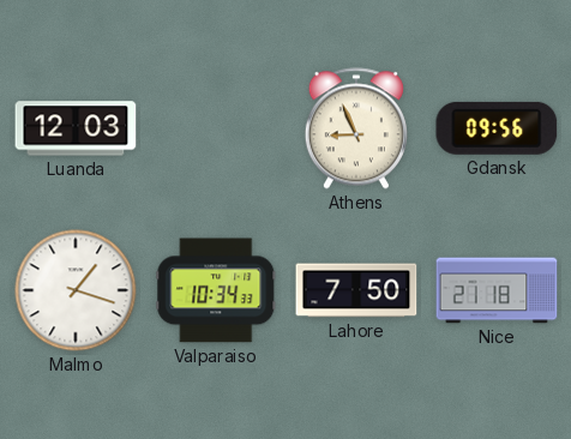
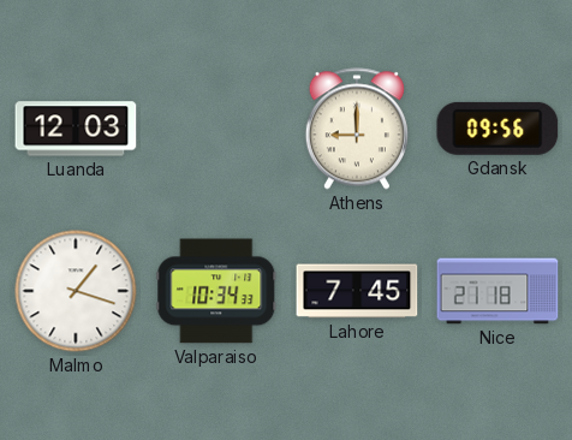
Athens: 8:56 -> 9:00 (357, 129)
Lahore: 7:50 -> 7:45 (357, 291)
